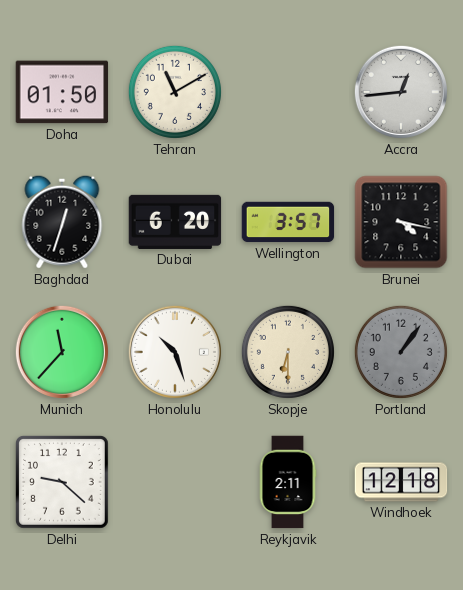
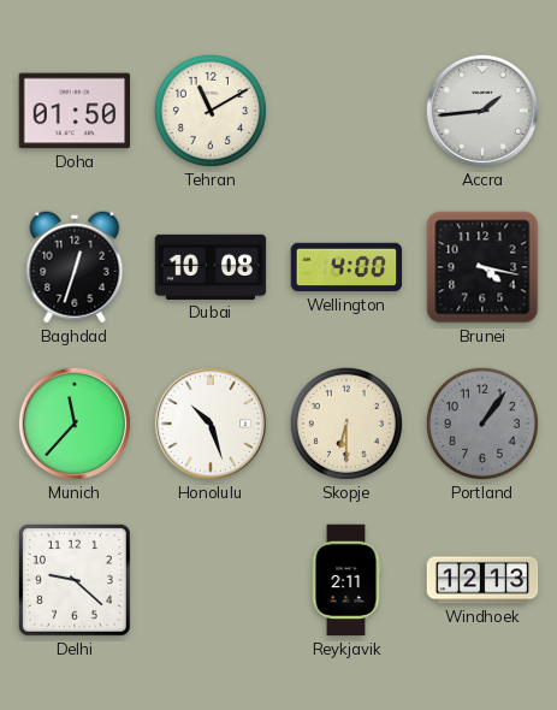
Accra: 12:44 -> 1:44 (482, 111)
Dubai: 6:20 -> 10:08 (211, 267)
Wellington: 3:57 -> 4:00 (346, 267)
Windhoek: 12:18 -> 12:13 (482, 580)
